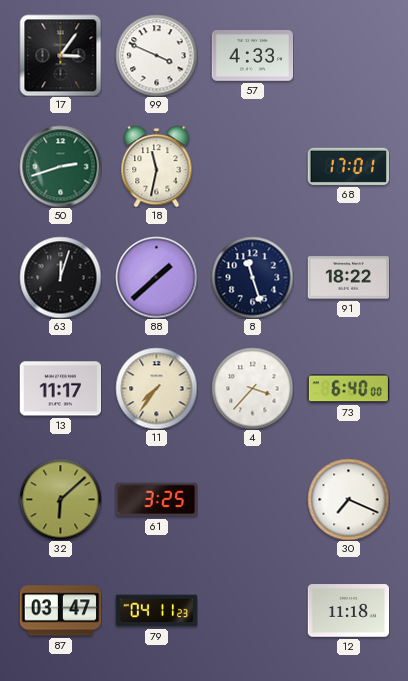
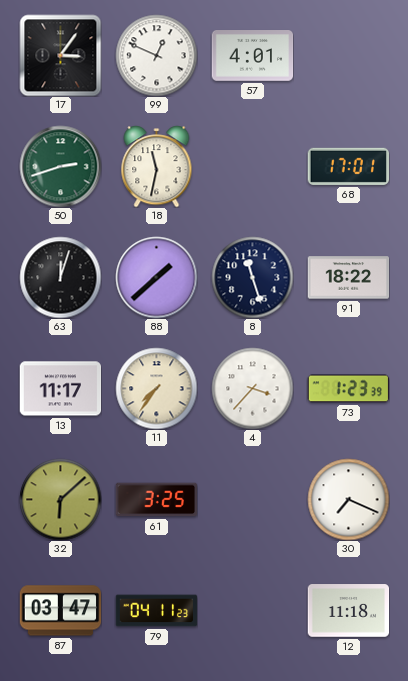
99: 3:49 -> 12:49 (156, 55)
57: 4:33 -> 4:01 (252, 56)
73: 6:40 -> 1:23 (348, 389)
